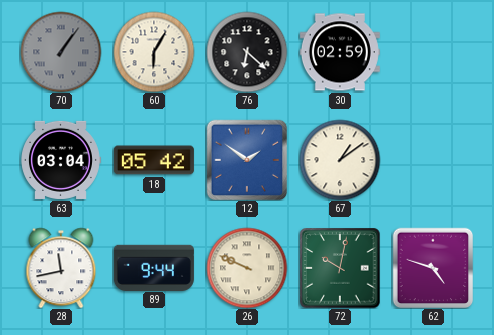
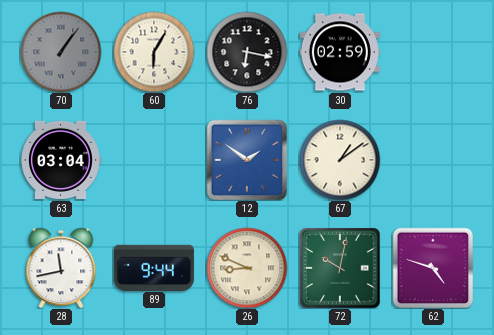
76: 6:22 -> 6:17 (247, 52)
18: 05:42 -> none (154, 160)
26: 9:49 -> 8:49 (247, 268)
